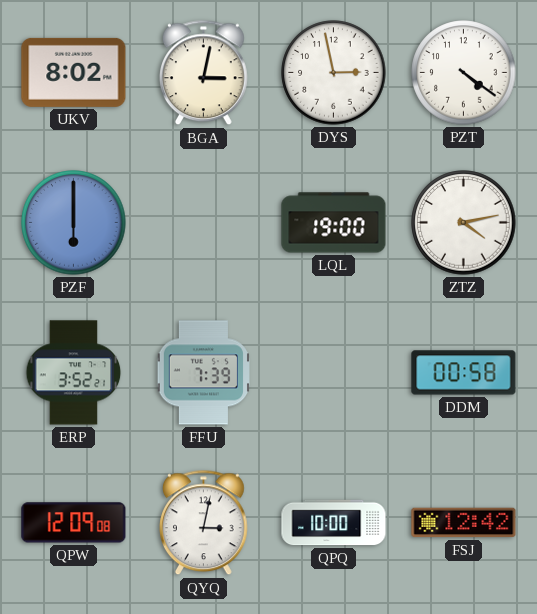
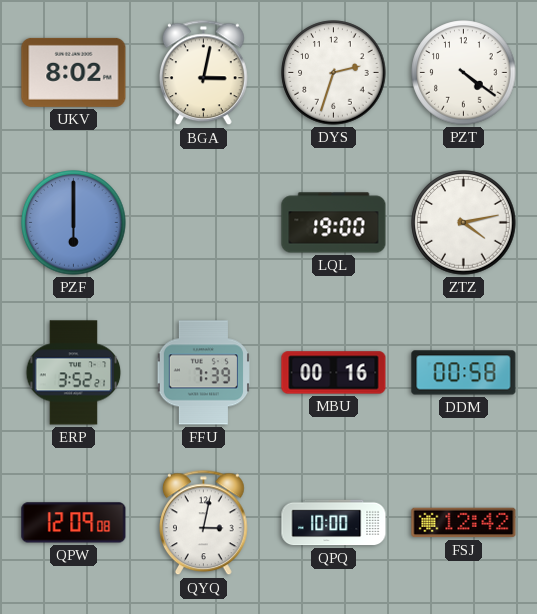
DYS: 2:58 -> 2:33 (334, 73)
MBU: none -> 00:16 (334, 373)
